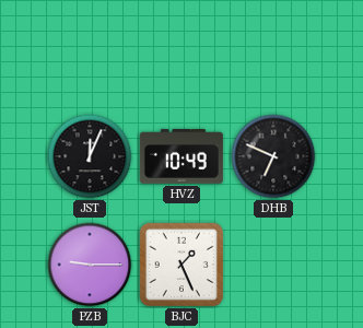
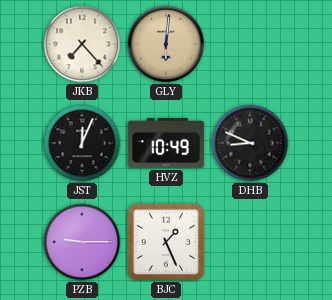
JKB: none -> 7:23 (82, 44)
GLY: none -> 6:01 (166, 44)
DHB: 6:49 -> 8:49 (250, 143)
